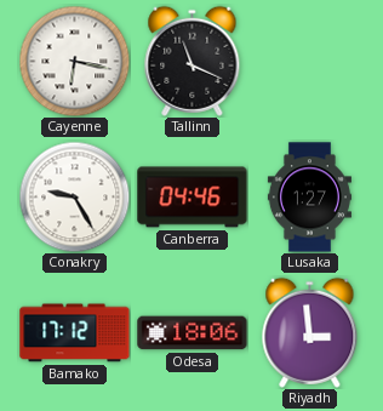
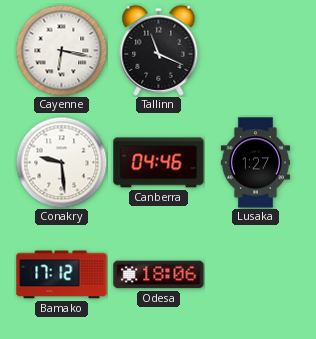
Conakry: 9:25 -> 9:29 (61, 162)
Riyadh: 2:59 -> none (310, 332)
